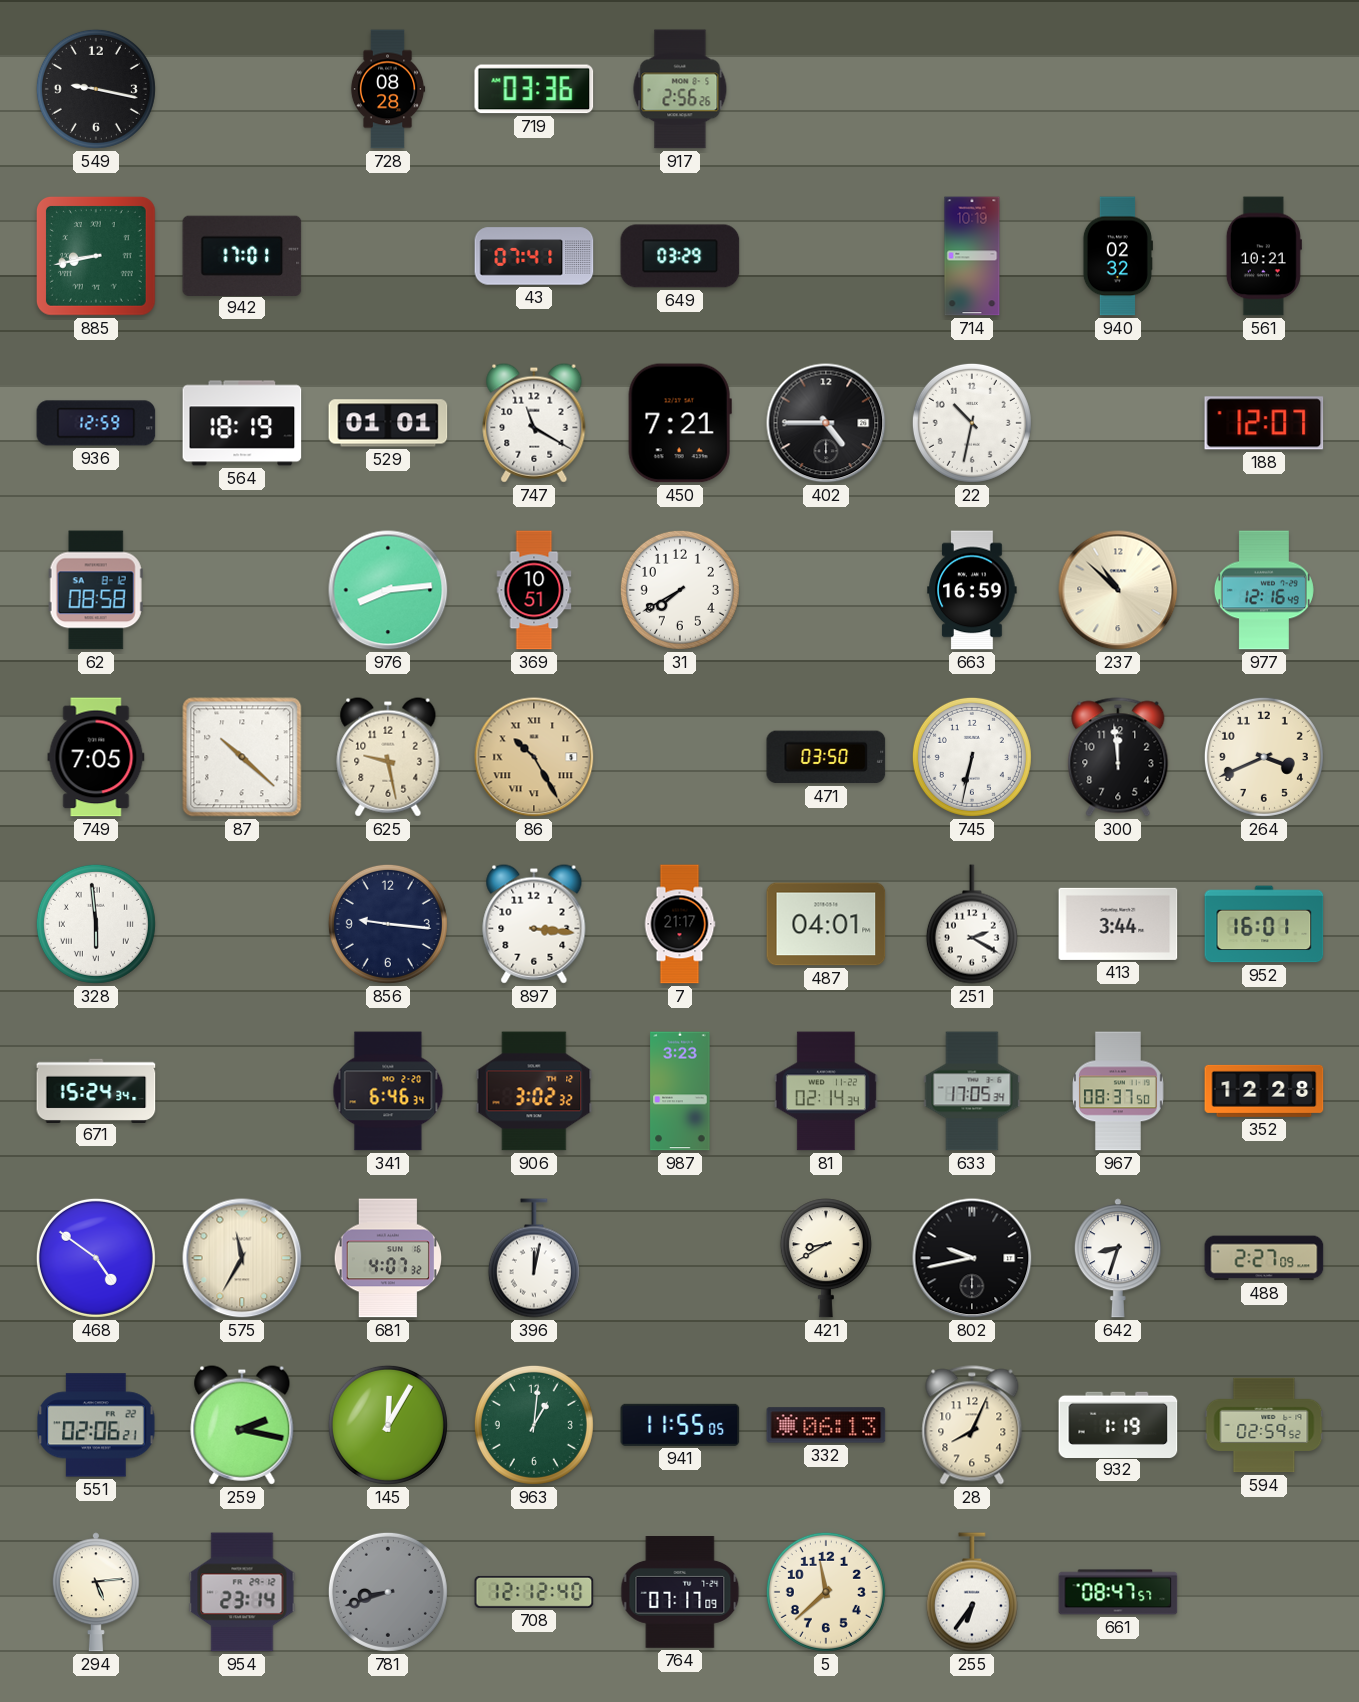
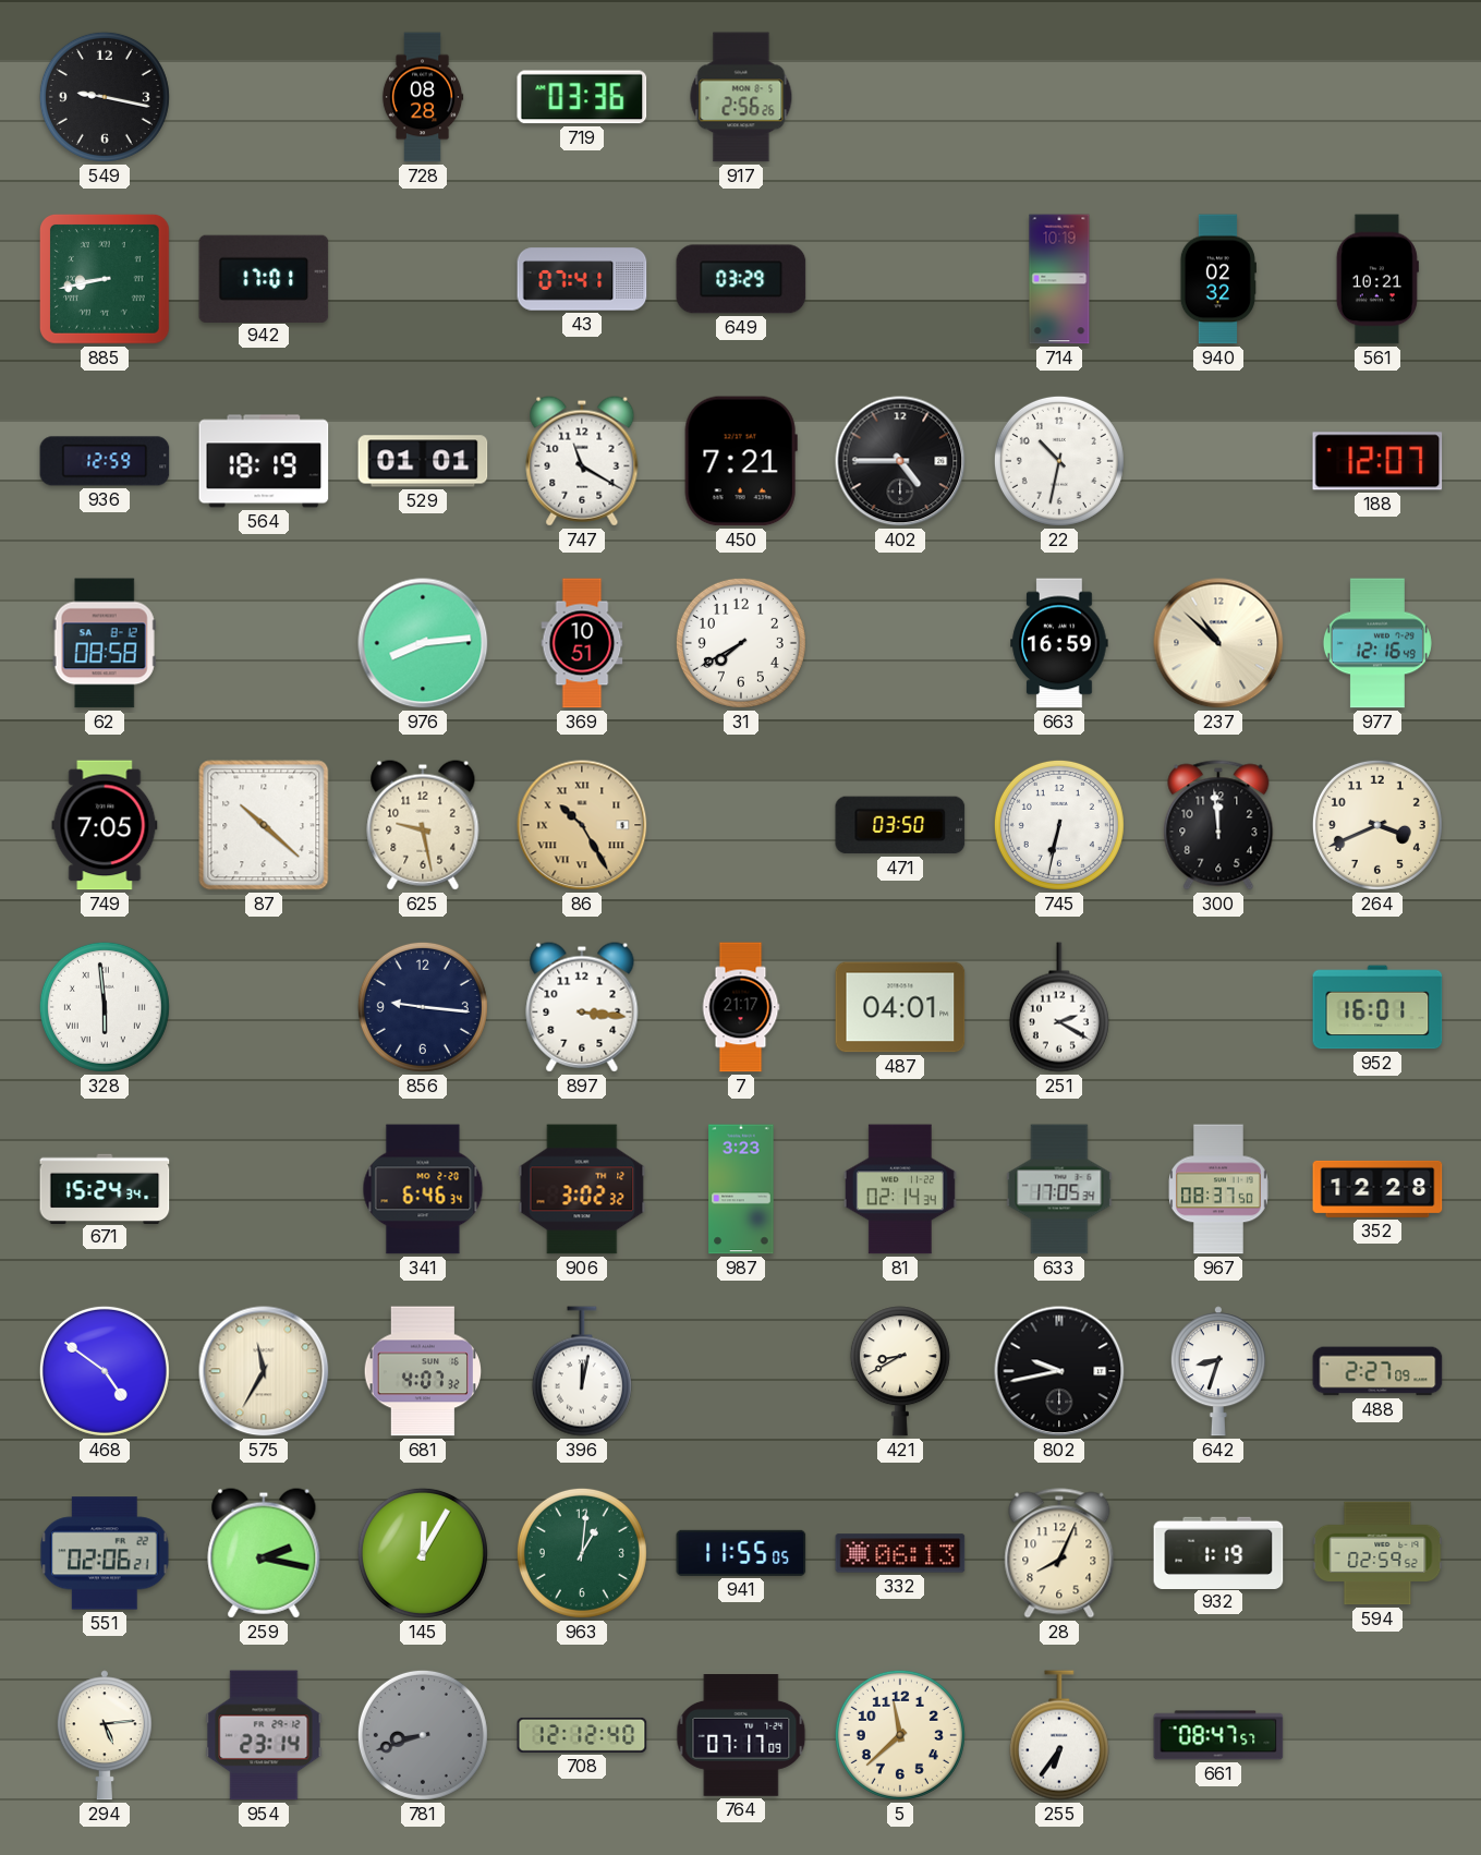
413: 3:44 -> none (1118, 924)
